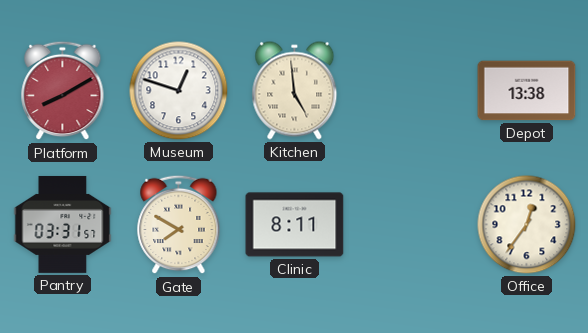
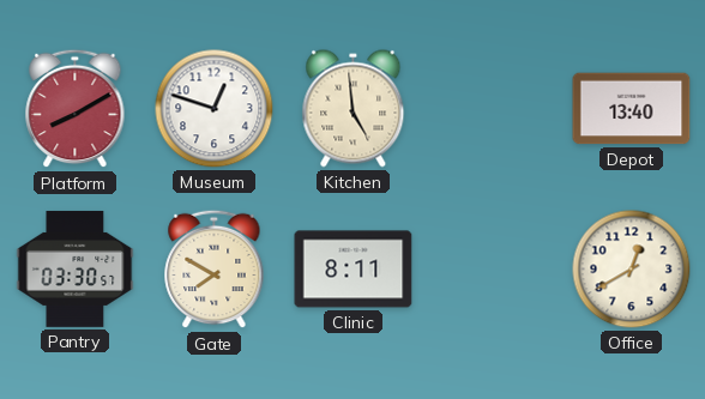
Depot: 13:38 -> 13:40 (632, 109)
Pantry: 03:31 -> 03:30 (76, 268)
Office: 12:36 -> 12:40 (632, 270)
